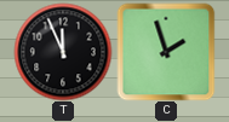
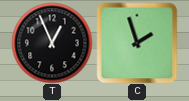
T: 11:56 -> 12:56 (52, 43)
